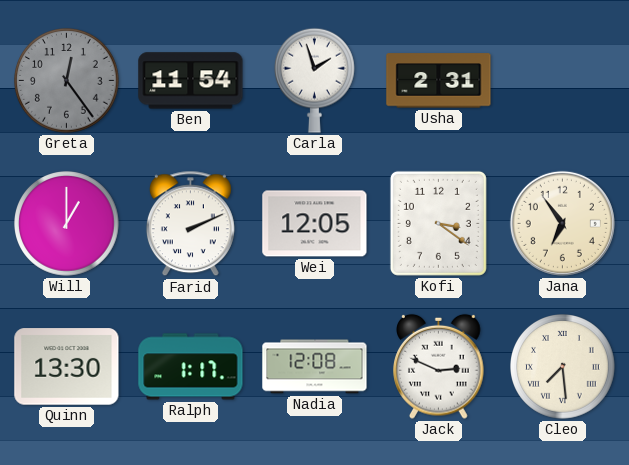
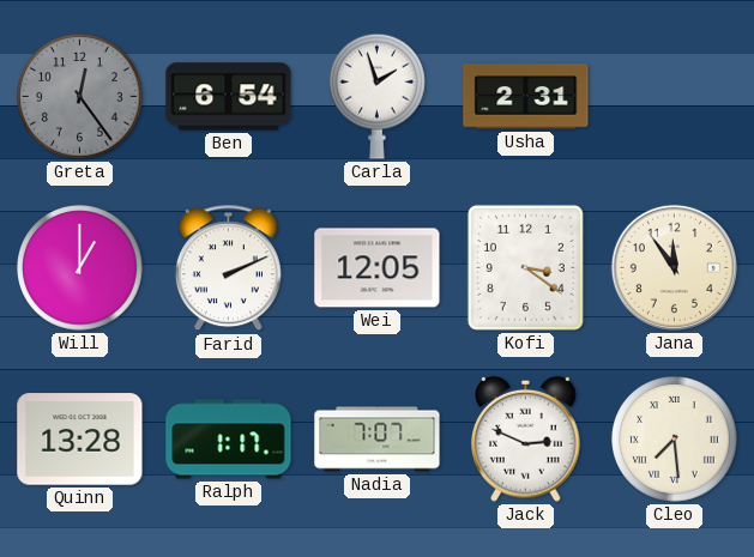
Ben: 11:54 -> 6:54 (229, 97)
Jana: 6:54 -> 11:54 (674, 267)
Quinn: 13:30 -> 13:28 (80, 440)
Nadia: 12:08 -> 7:07 (378, 440)
